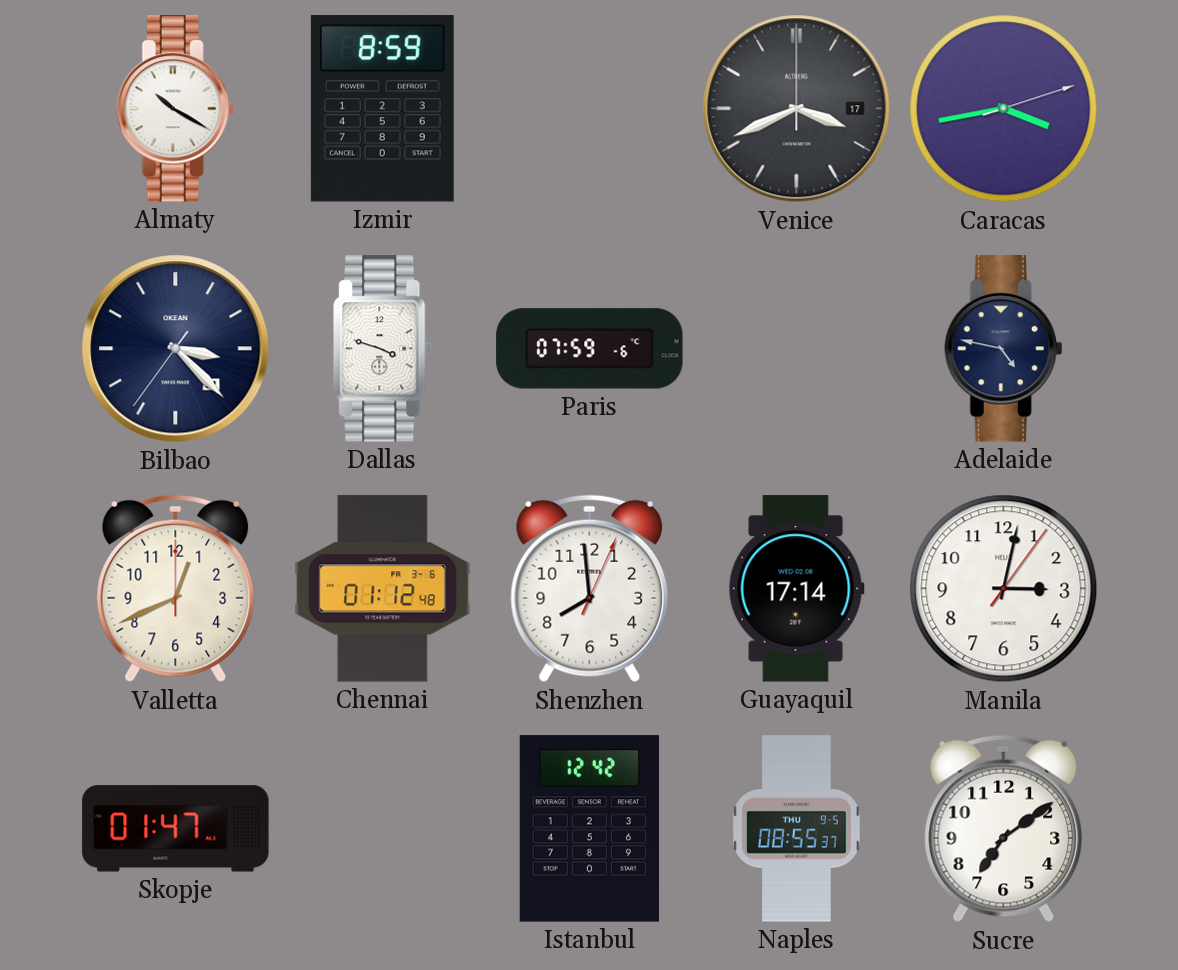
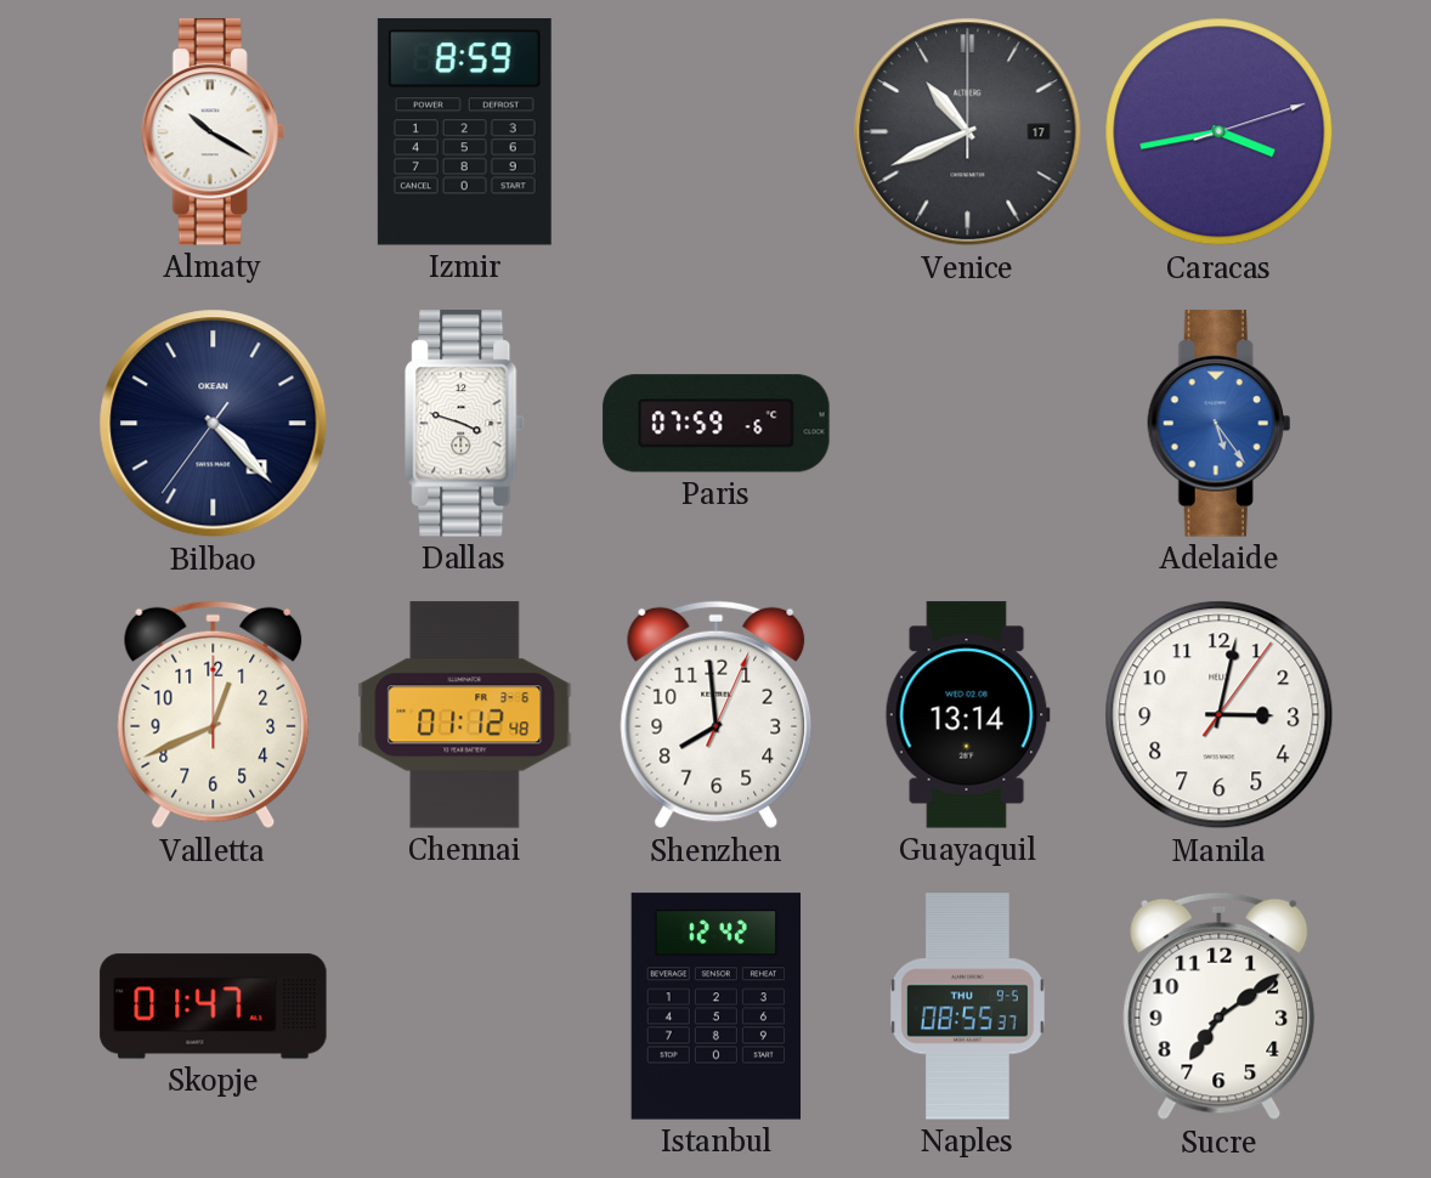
Venice: 3:41 -> 10:41 (968, 132)
Bilbao: 3:22 -> 4:22 (214, 424)
Adelaide: 4:47 -> 5:24 (1220, 424)
Adelaide dial: navy -> blue (1220, 424)
Guayaquil: 17:14 -> 13:14 (967, 715)
